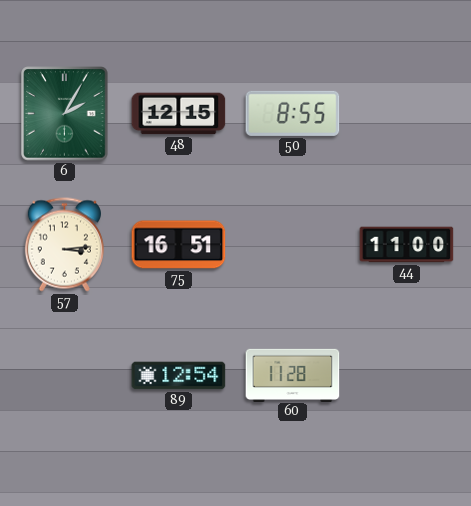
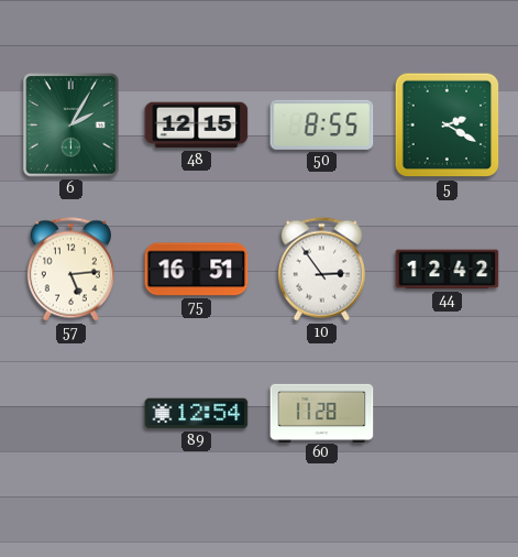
5: none -> 2:20 (448, 125)
57: 3:14 -> 5:14 (70, 270)
10: none -> 2:54 (321, 270)
44: 11:00 -> 12:42 (448, 270)
